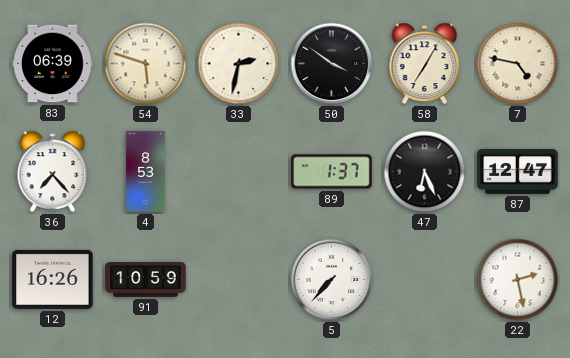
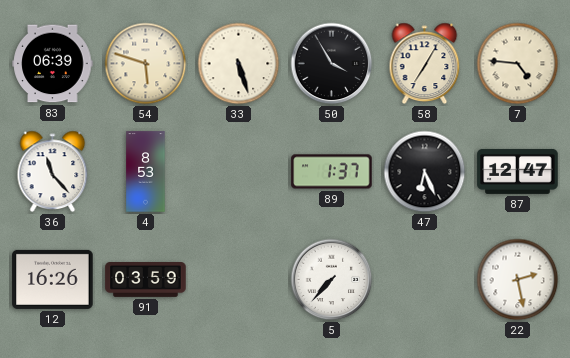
33: 2:32 -> 5:27 (239, 64)
50: 3:51 -> 3:55 (332, 64)
7: 4:47 -> 4:46 (518, 64)
36: 7:23 -> 11:23 (53, 172)
91: 10:59 -> 03:59 (146, 280)
